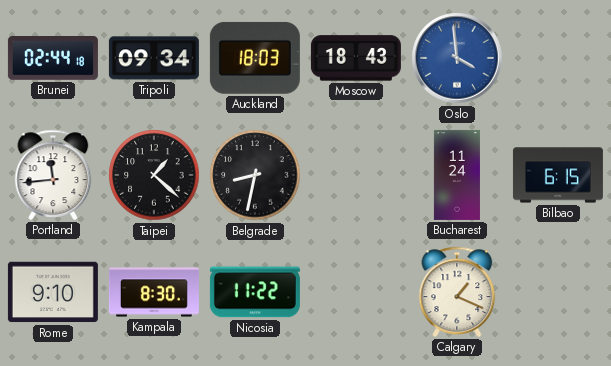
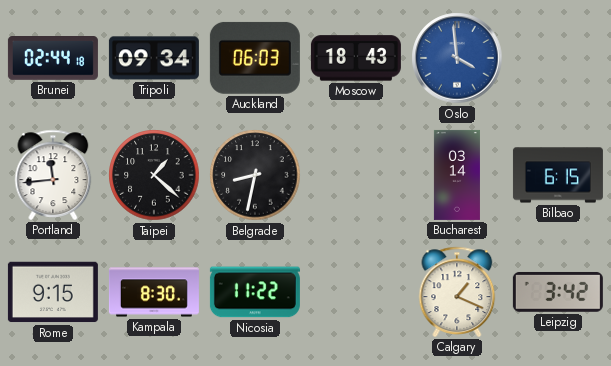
Auckland: 18:03 -> 06:03 (255, 58)
Bucharest: 11:24 -> 03:14 (457, 175)
Rome: 9:10 -> 9:15 (53, 292)
Leipzig: none -> 3:42 (558, 292)
